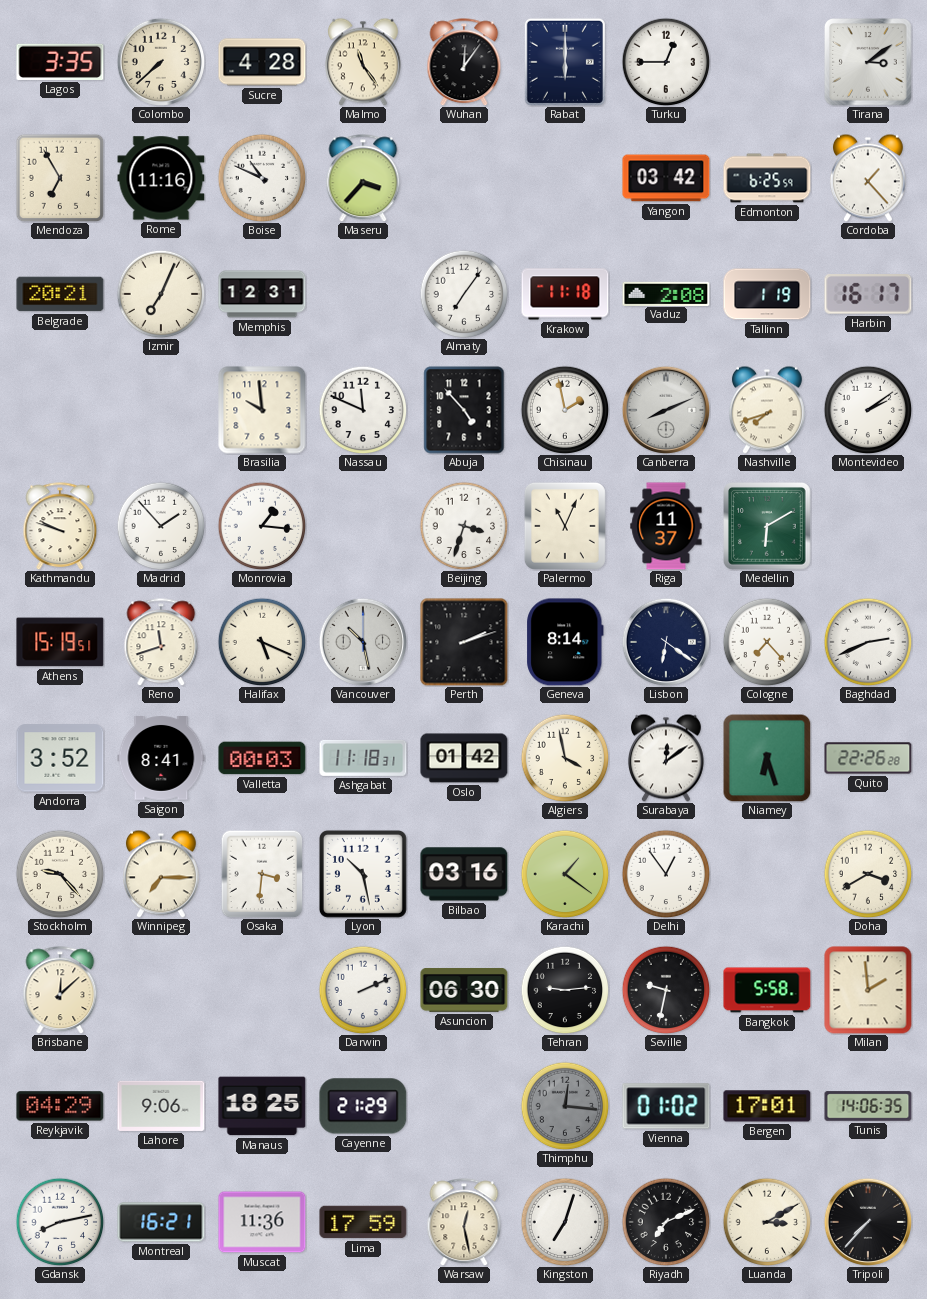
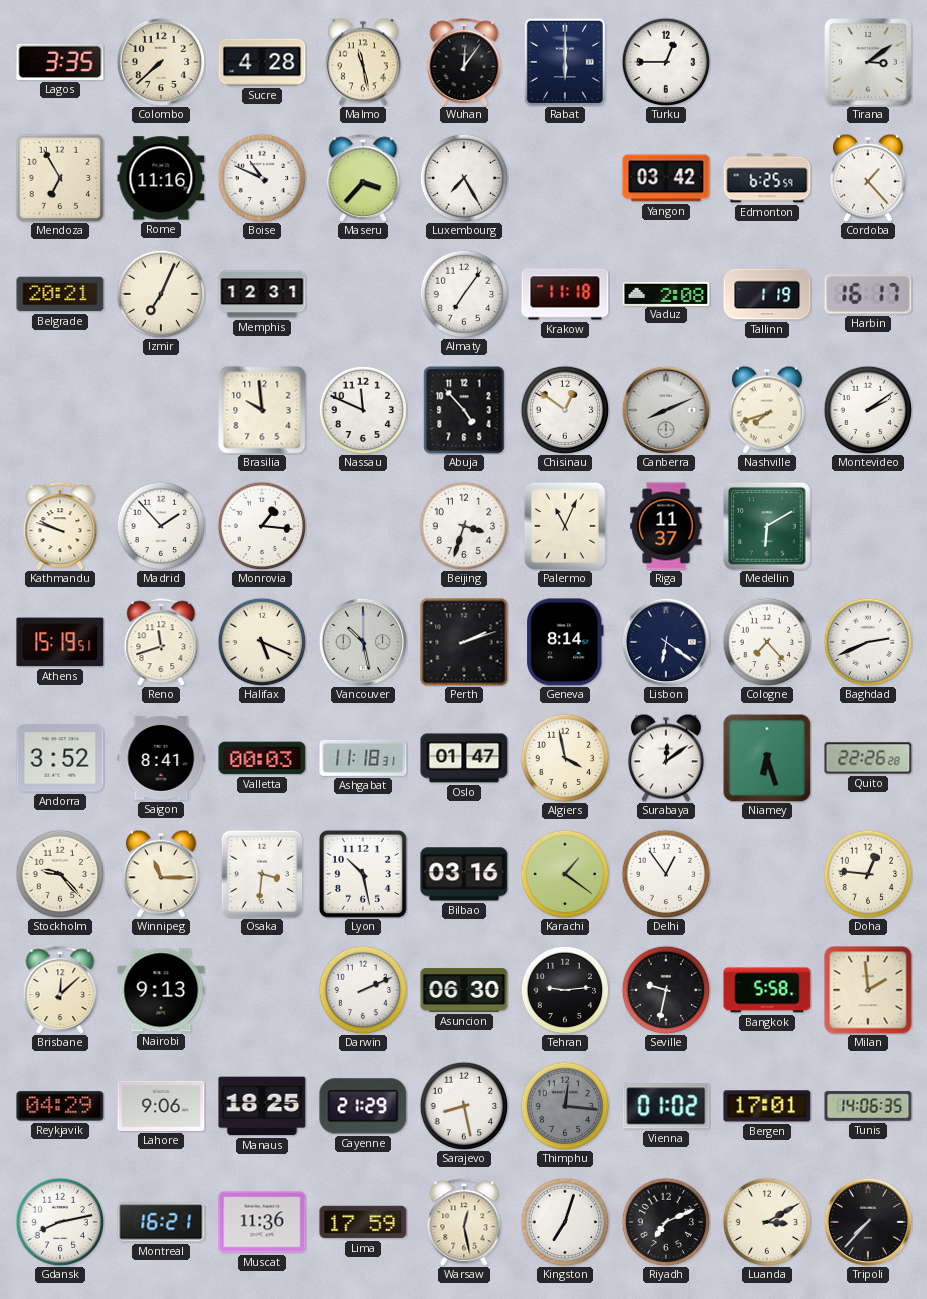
Malmo: 11:24 -> 11:28 (363, 62)
Luxembourg: none -> 7:25 (464, 178)
Chisinau: 1:58 -> 12:51 (565, 410)
Oslo: 01:42 -> 01:47 (464, 758)
Winnipeg: 7:15 -> 11:15 (161, 874)
Doha: 3:40 -> 12:46 (868, 874)
Nairobi: none -> 9:13 (161, 990)
Sarajevo: none -> 8:28 (464, 1106)
